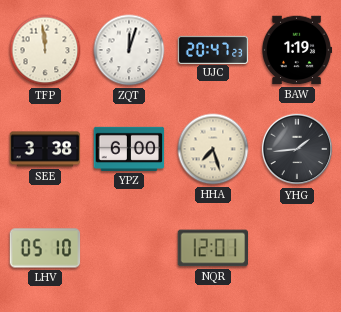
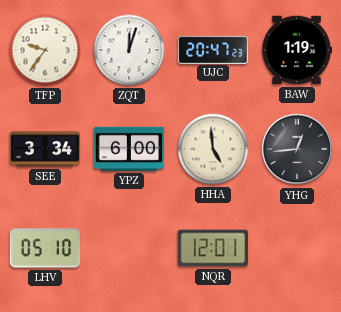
TFP: 11:59 -> 9:36 (45, 50)
SEE: 3:38 -> 3:34 (45, 149)
HHA: 7:27 -> 4:59 (213, 149)
YHG: 1:44 -> 12:44 (297, 149)
